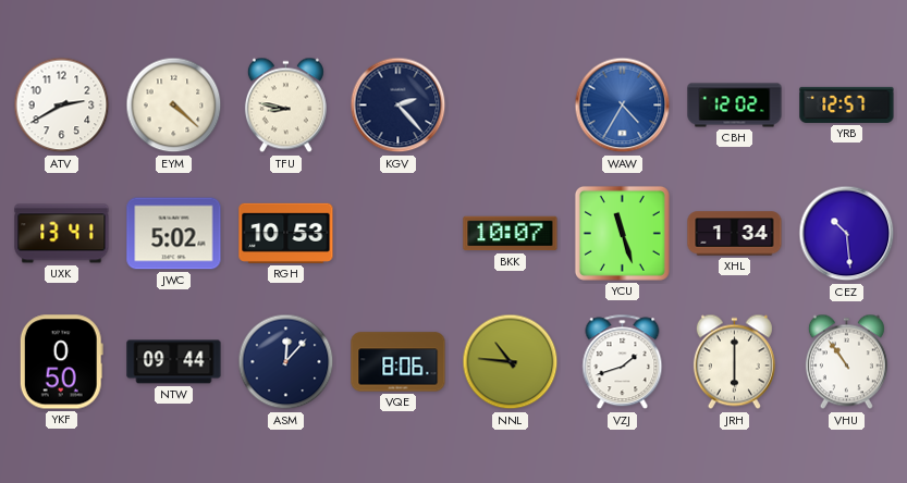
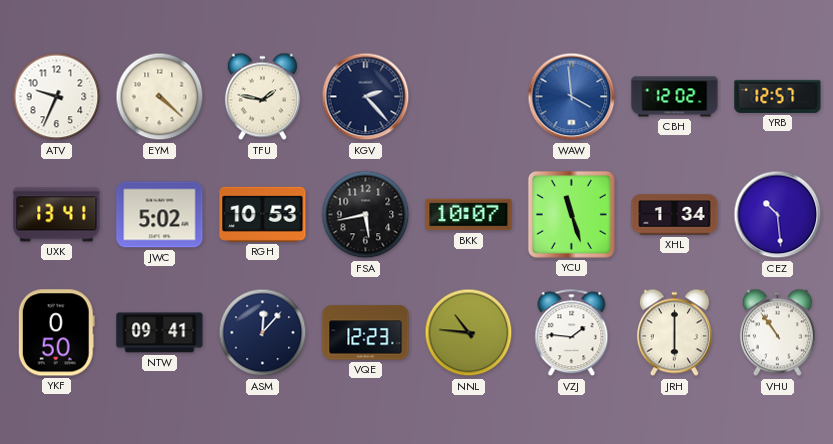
ATV: 2:40 -> 9:34 (57, 97)
TFU: 8:47 -> 1:47 (262, 97)
WAW: 4:35 -> 3:59 (572, 97)
FSA: none -> 5:43 (366, 215)
NTW: 09:44 -> 09:41 (160, 333)
VQE: 8:06 -> 12:23 (366, 333)
VZJ: 1:42 -> 1:46 (572, 333)
